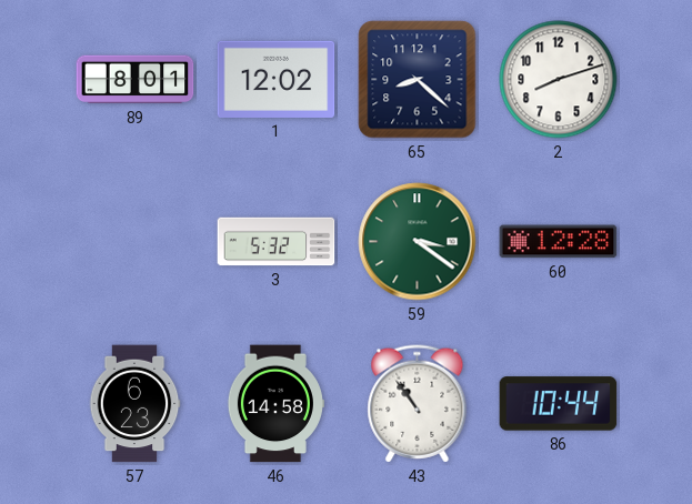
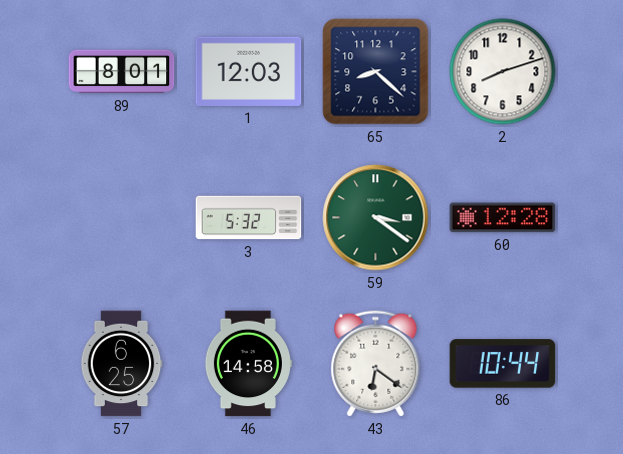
1: 12:02 -> 12:03 (249, 71)
57: 6:23 -> 6:25 (121, 364)
43: 10:54 -> 6:21 (376, 364)
